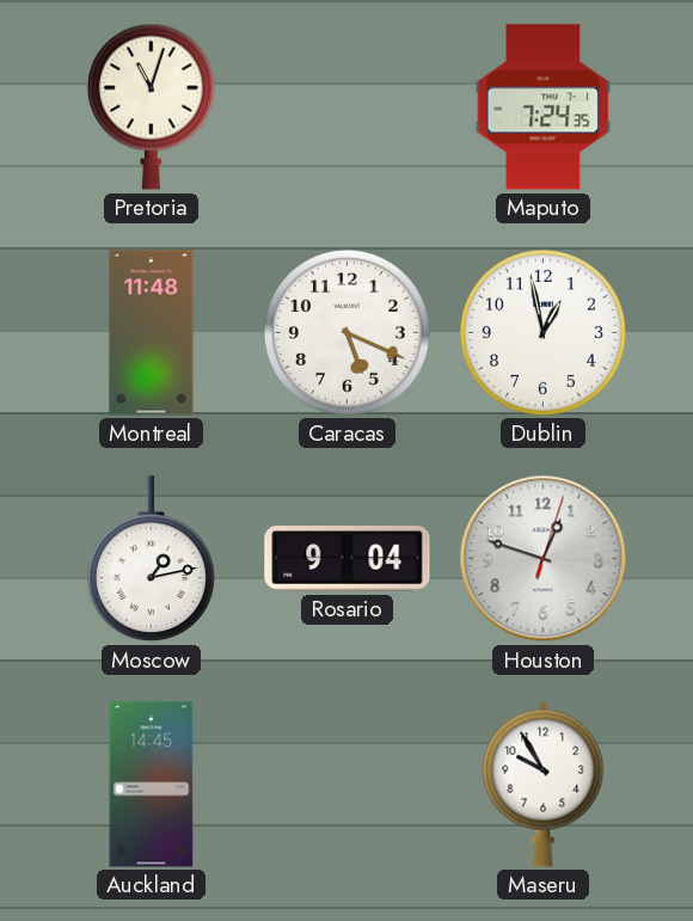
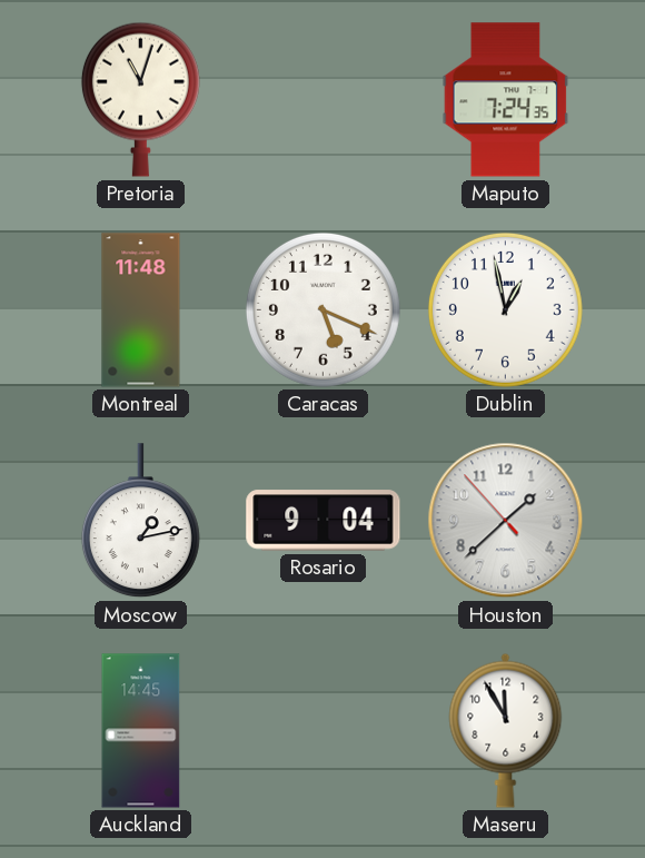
Houston: 12:48 -> 1:37 (506, 521)
Maseru: 9:55 -> 11:55 (506, 730)
